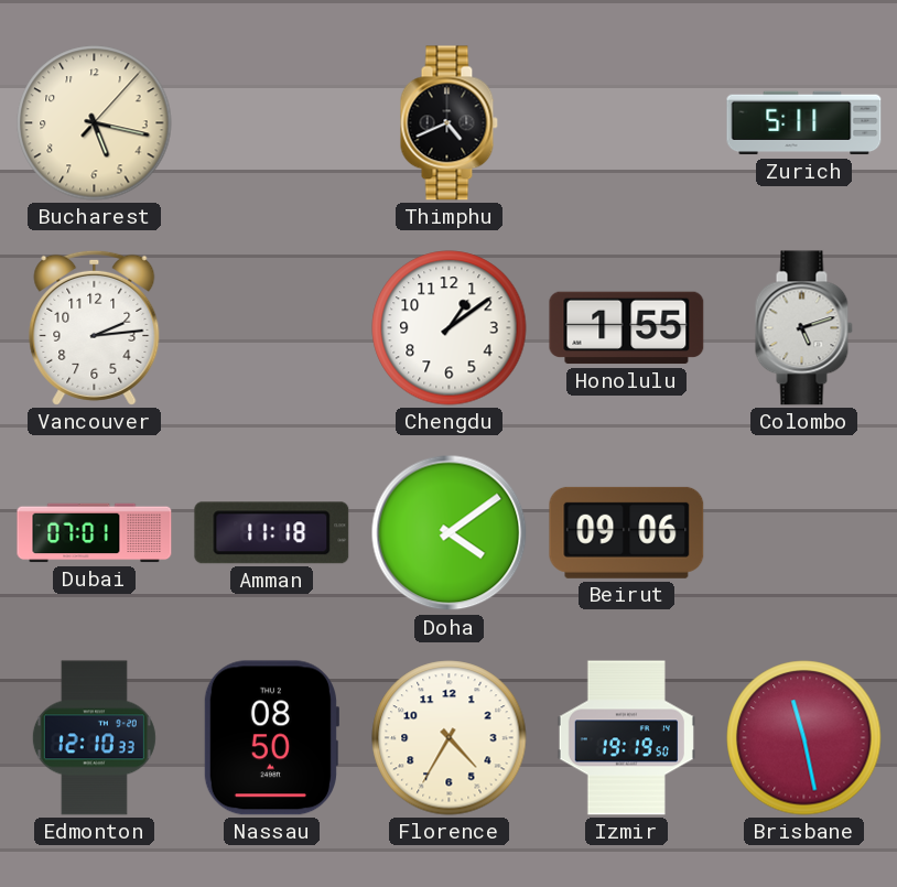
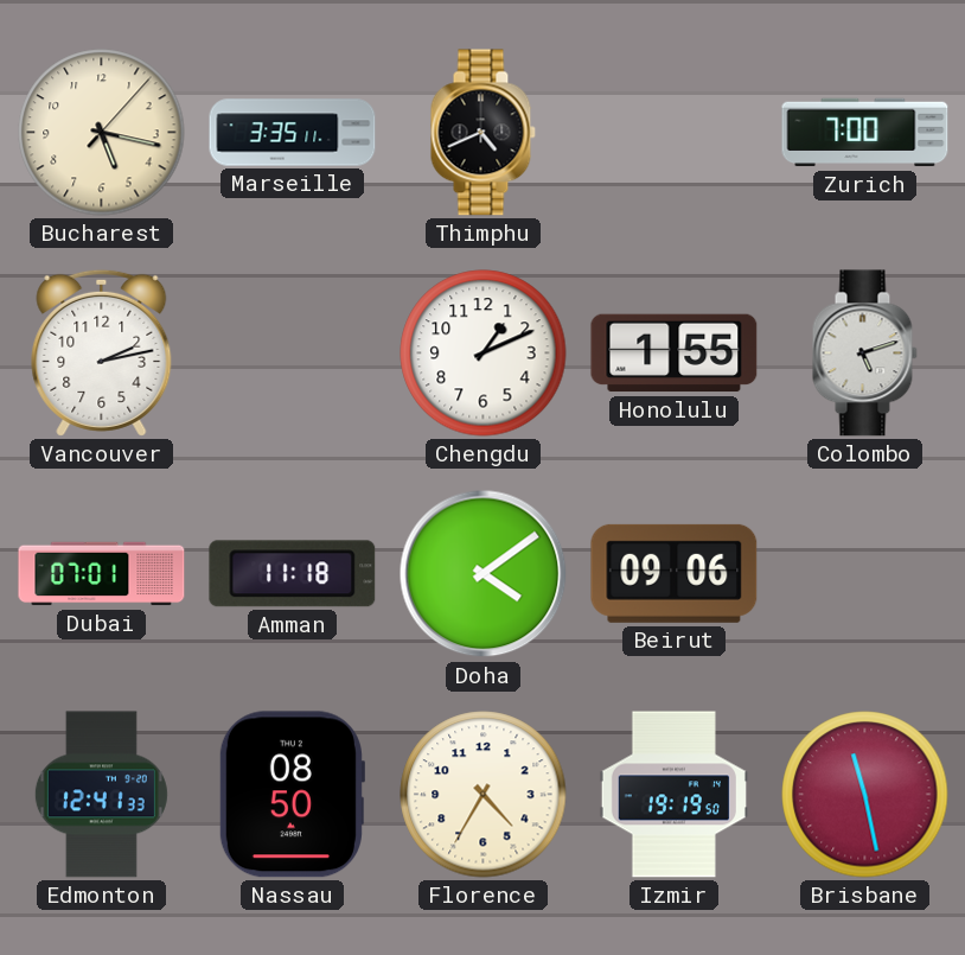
Marseille: none -> 3:35 (293, 133)
Zurich: 5:11 -> 7:00 (865, 133)
Vancouver: 2:14 -> 2:13 (102, 352)
Chengdu: 1:09 -> 1:11 (484, 354)
Edmonton: 12:10 -> 12:41 (101, 795)
